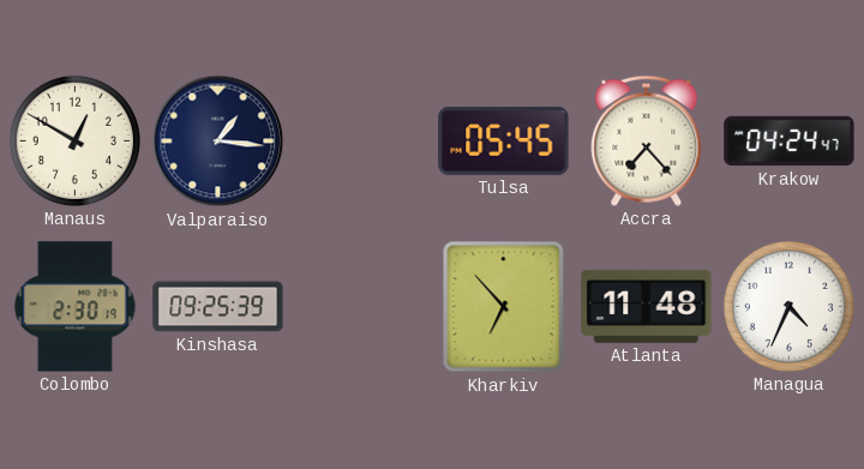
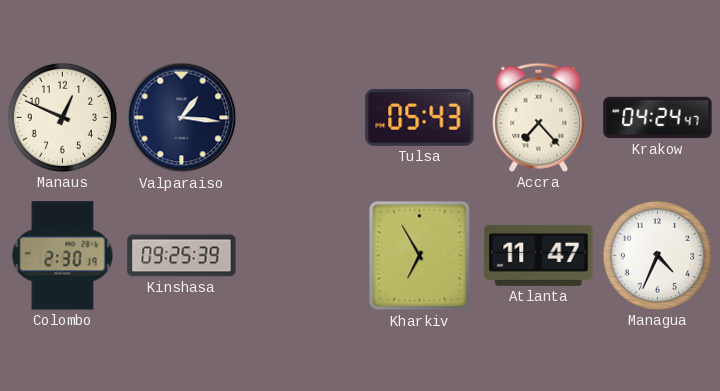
Manaus: 12:50 -> 12:49 (62, 117)
Tulsa: 05:45 -> 05:43 (420, 117)
Kharkiv: 6:53 -> 6:55 (420, 256)
Atlanta: 11:48 -> 11:47 (539, 255)
